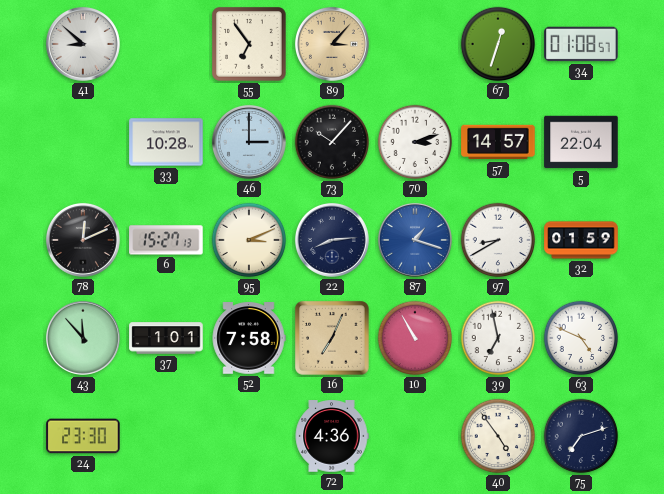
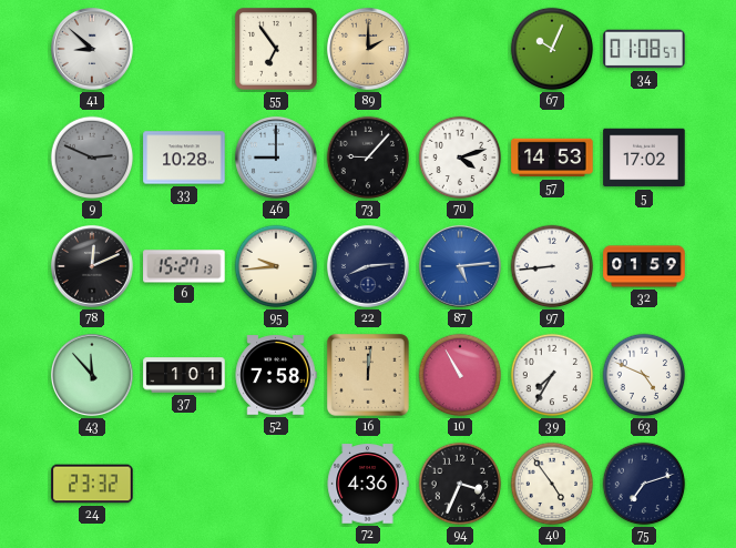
89: 3:07 -> 2:00 (368, 49)
67: 12:33 -> 10:04 (552, 49)
9: none -> 2:49 (92, 158)
46: 3:00 -> 9:00 (276, 158)
73: 10:07 -> 9:07 (368, 158)
70: 3:12 -> 4:12 (460, 158)
57: 14:57 -> 14:53 (552, 158)
5: 22:04 -> 17:02 (644, 158)
95: 3:11 -> 9:44 (276, 266)
87: 1:18 -> 5:14 (460, 266)
97: 8:40 -> 8:44 (552, 266)
16: 7:04 -> 12:01 (368, 375)
39: 6:58 -> 7:35 (552, 375)
24: 23:30 -> 23:32 (92, 484)
94: none -> 3:34 (460, 484)
